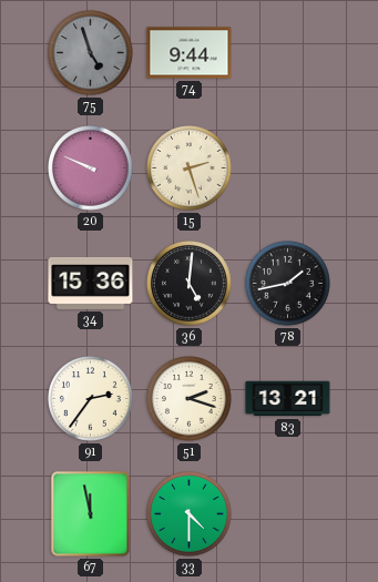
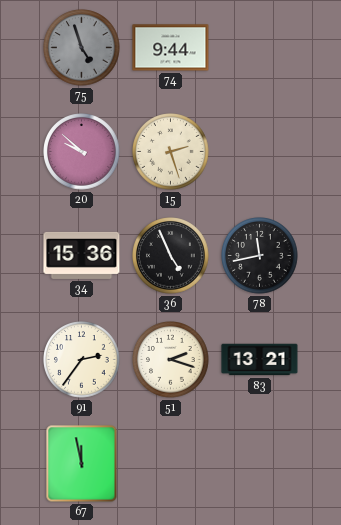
20: 9:49 -> 9:52 (82, 152)
36: 5:01 -> 4:56 (171, 256)
78: 1:43 -> 11:43 (260, 256)
33: 4:30 -> none (190, 514)
